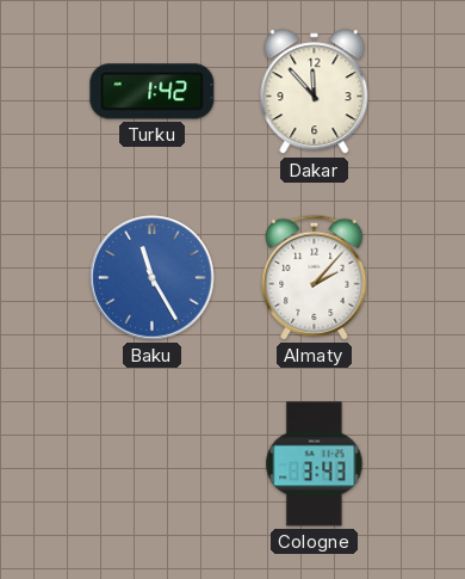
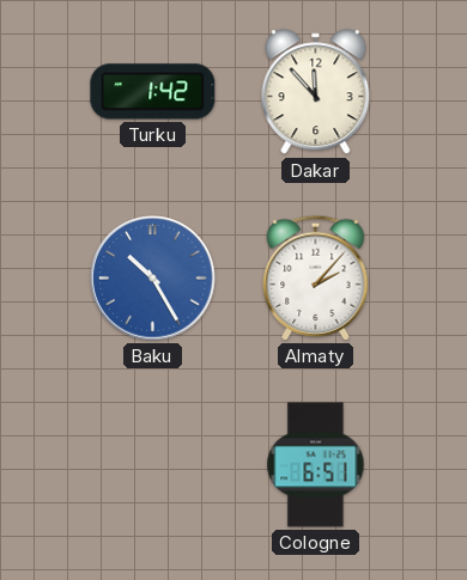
Baku: 11:25 -> 10:25 (153, 279)
Cologne: 3:43 -> 6:51 (316, 465)
